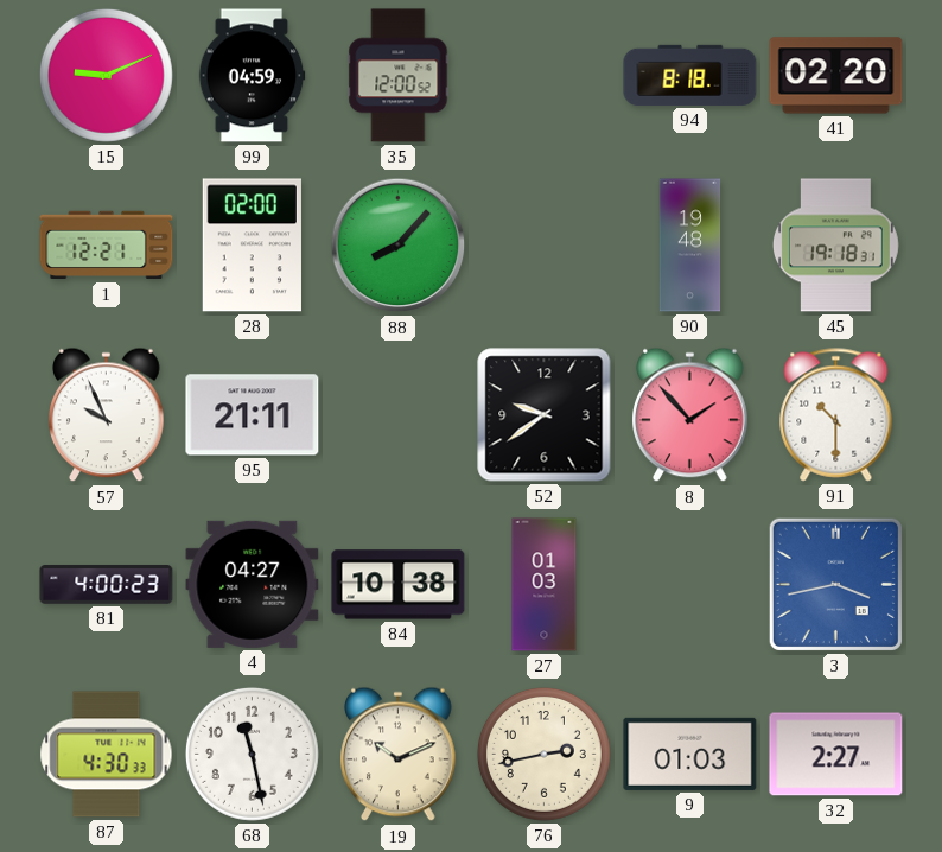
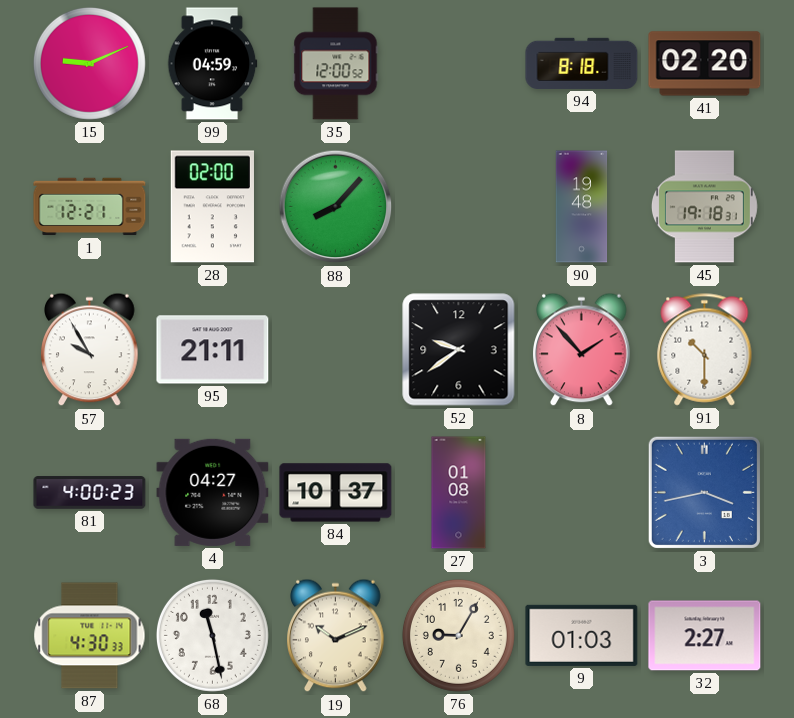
57: 9:56 -> 9:55 (90, 350)
84: 10:38 -> 10:37 (336, 493)
27: 01:03 -> 01:08 (459, 493)
76: 2:43 -> 9:05 (458, 635)
